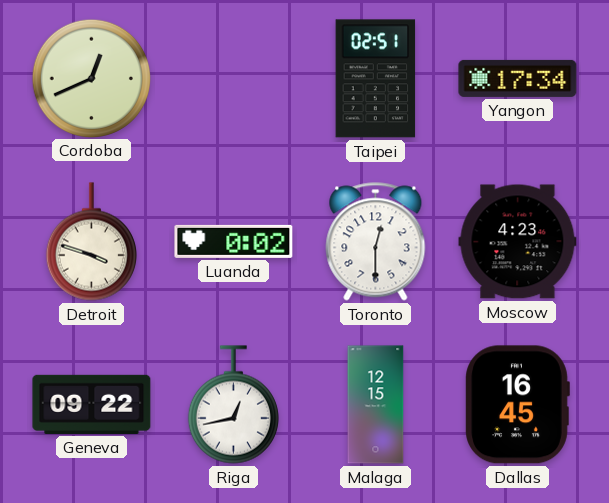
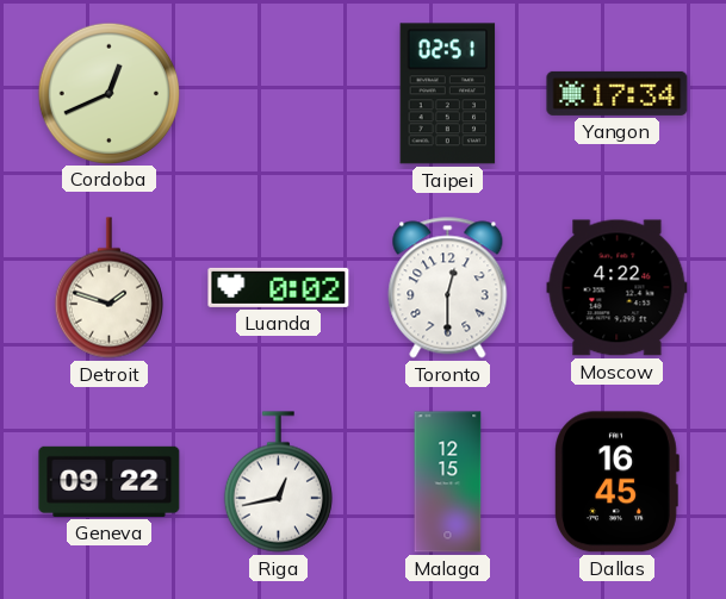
Detroit: 3:48 -> 1:48 (108, 288)
Moscow: 4:23 -> 4:22 (618, 288)
